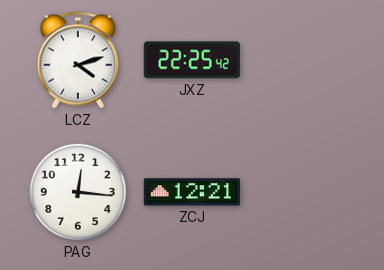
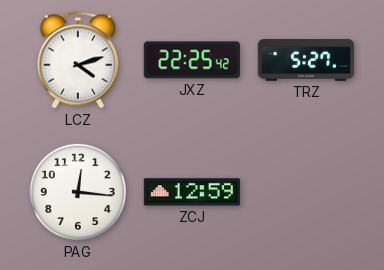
TRZ: none -> 5:27 (305, 60)
ZCJ: 12:21 -> 12:59 (192, 192)
